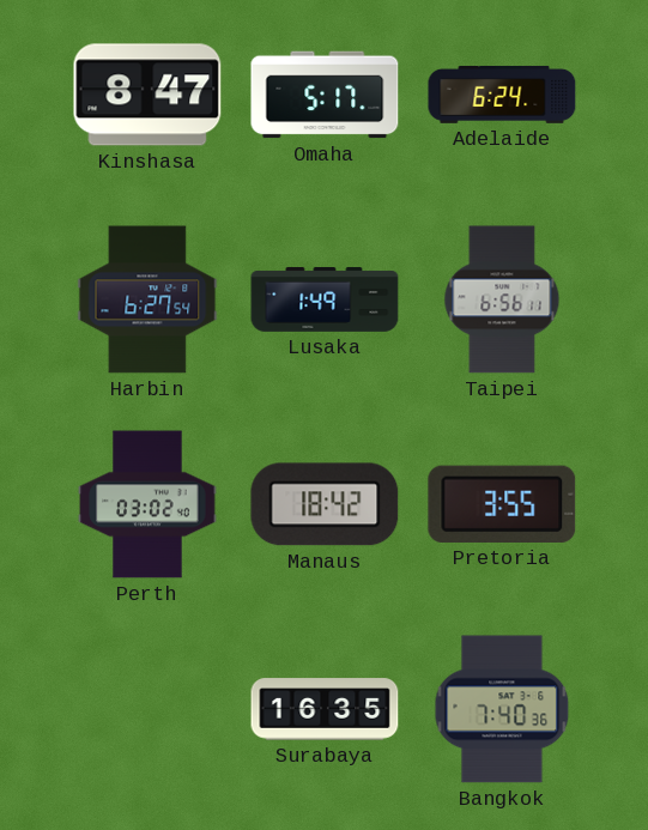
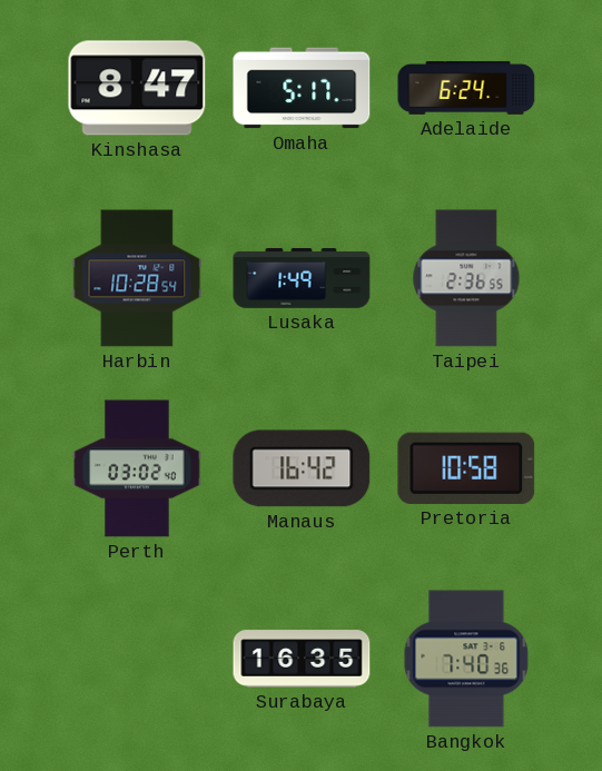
Harbin: 6:27 -> 10:28 (137, 278)
Taipei: 6:56 -> 2:36 (466, 278)
Manaus: 18:42 -> 16:42 (302, 468)
Pretoria: 3:55 -> 10:58 (466, 468)
